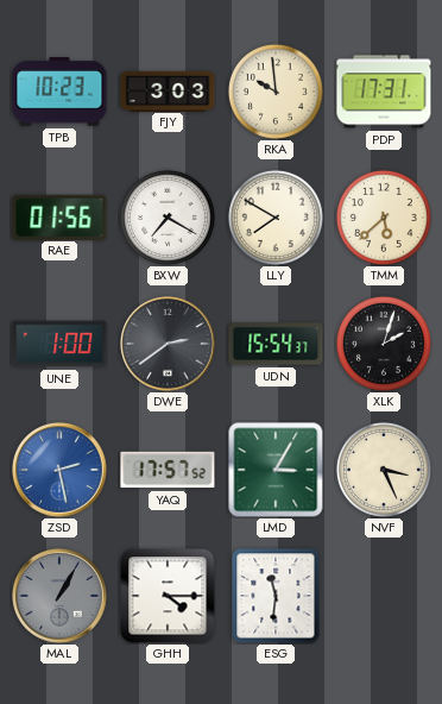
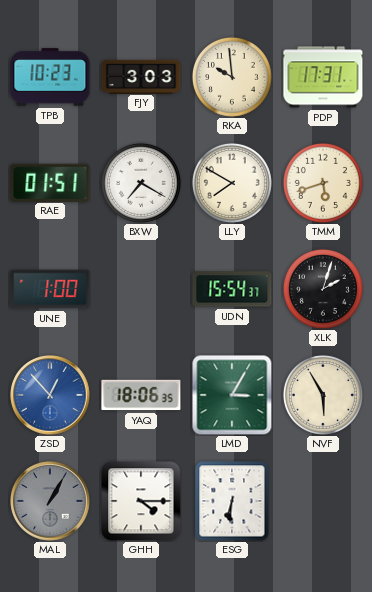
RAE: 01:56 -> 01:51 (50, 182)
TMM: 5:38 -> 5:42 (323, 183)
DWE: 2:39 -> none (168, 344)
ZSD: 2:28 -> 12:53 (50, 395)
YAQ: 17:57 -> 18:06 (141, 395)
NVF: 3:26 -> 5:55 (323, 395)
ESG: 11:31 -> 6:31 (232, 501)
